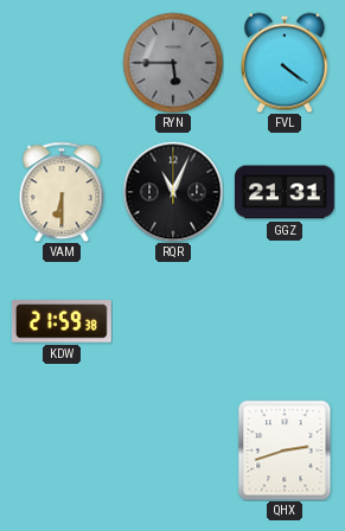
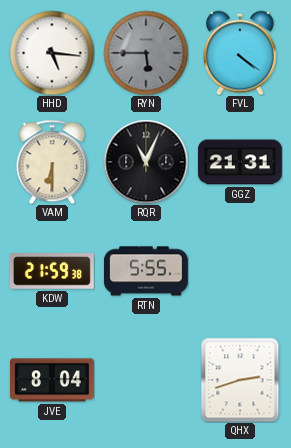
HHD: none -> 5:16 (52, 53)
RTN: none -> 5:55 (146, 271)
JVE: none -> 8:04 (52, 380)
